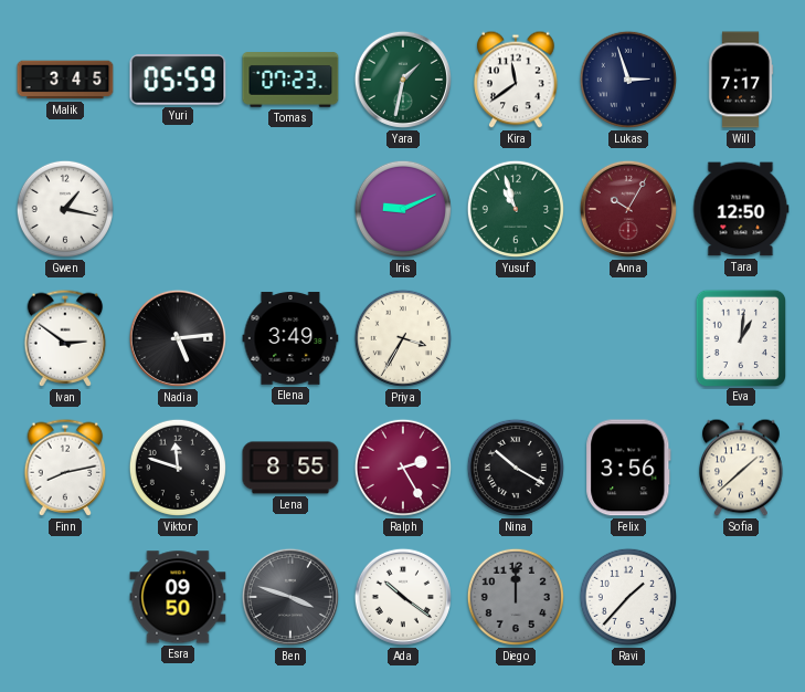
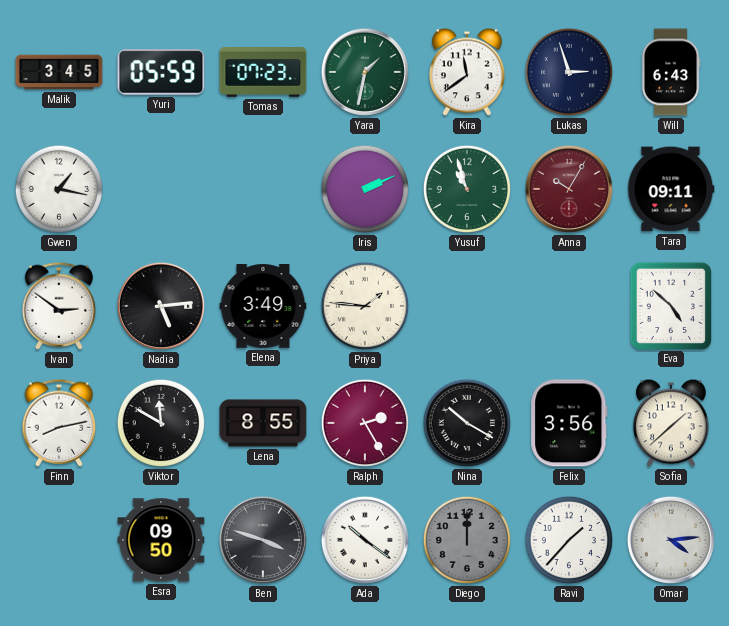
Will: 7:17 -> 6:43 (671, 72)
Iris: 9:11 -> 2:11 (365, 189)
Tara: 12:50 -> 09:11 (671, 189)
Priya: 3:35 -> 1:46 (365, 306)
Eva: 1:01 -> 4:52 (670, 305)
Viktor: 11:48 -> 11:50 (161, 423)
Omar: none -> 4:14 (671, 540)
